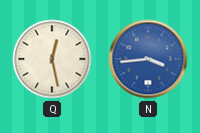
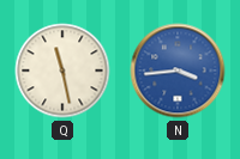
Q: 12:28 -> 11:28 (62, 71)
